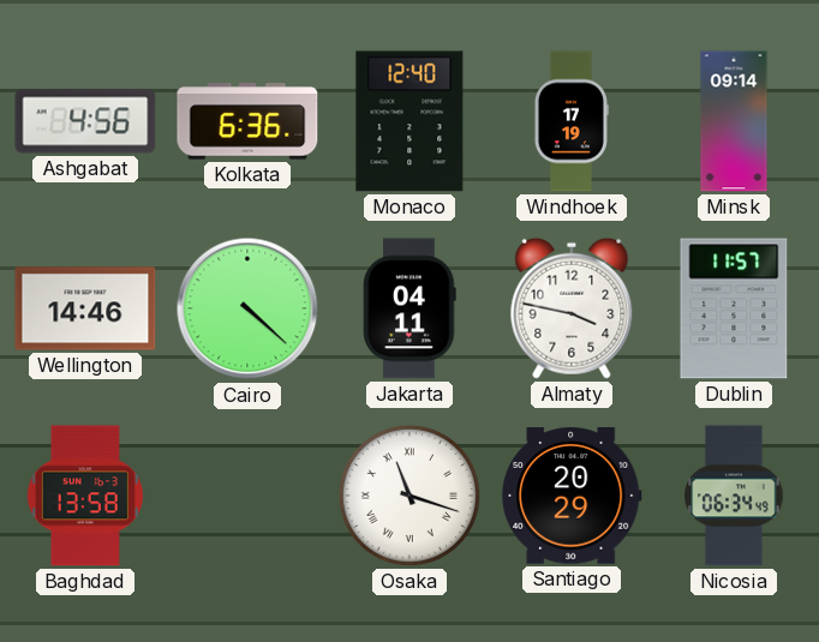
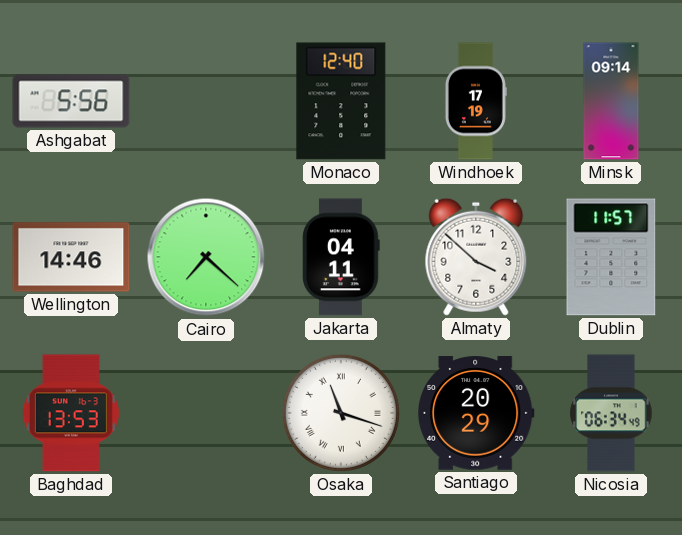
Ashgabat: 4:56 -> 5:56 (71, 101)
Kolkata: 6:36 -> none (247, 121)
Cairo: 4:22 -> 7:22 (206, 257)
Almaty: 3:47 -> 3:52 (476, 257)
Baghdad: 13:58 -> 13:53 (71, 413)
